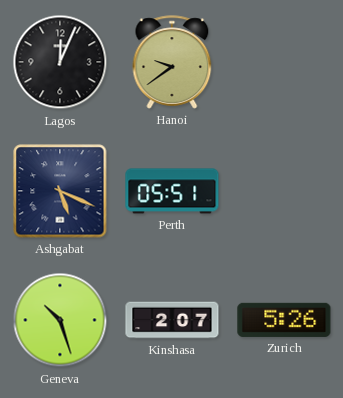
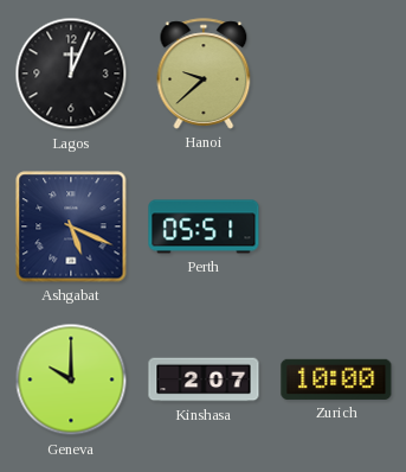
Hanoi: 9:39 -> 9:38 (204, 74)
Geneva: 10:27 -> 10:00 (71, 379)
Zurich: 5:26 -> 10:00 (336, 379)
